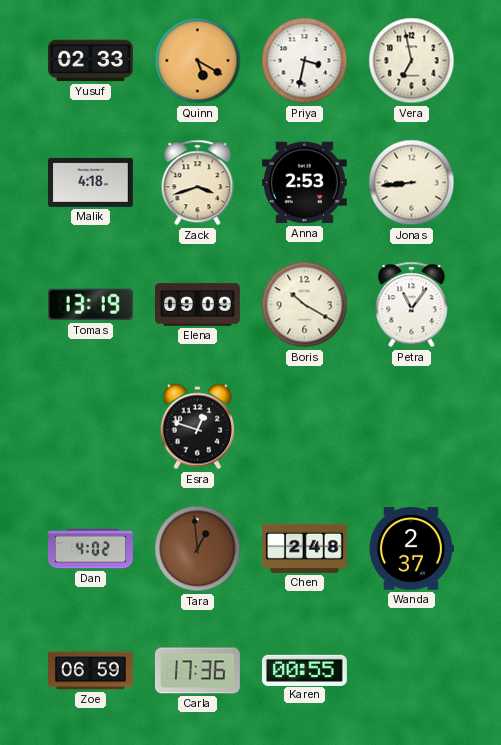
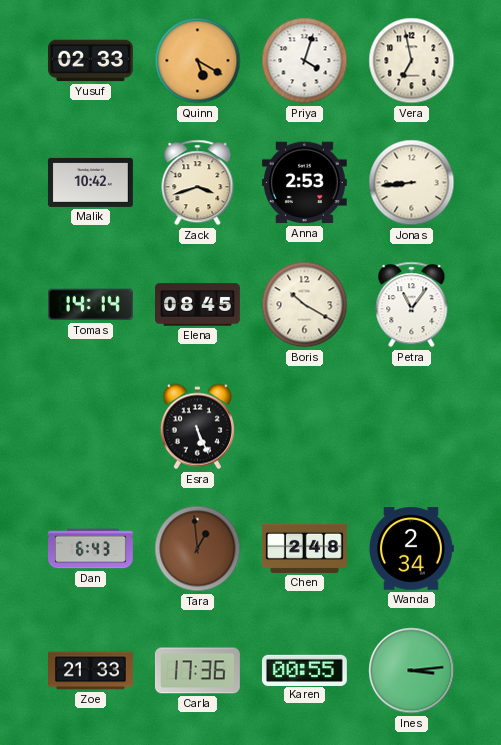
Priya: 3:32 -> 4:03 (305, 61)
Malik: 4:18 -> 10:42 (90, 182)
Tomas: 13:19 -> 14:14 (90, 305)
Elena: 09:09 -> 08:45 (198, 305)
Esra: 12:48 -> 5:26 (197, 427)
Dan: 4:02 -> 6:43 (91, 549)
Wanda: 2:37 -> 2:34 (411, 549)
Zoe: 06:59 -> 21:33 (91, 671)
Ines: none -> 3:14 (412, 671)
